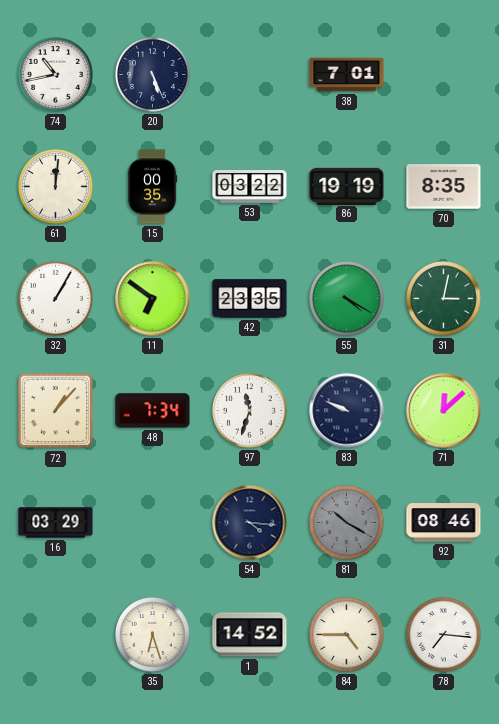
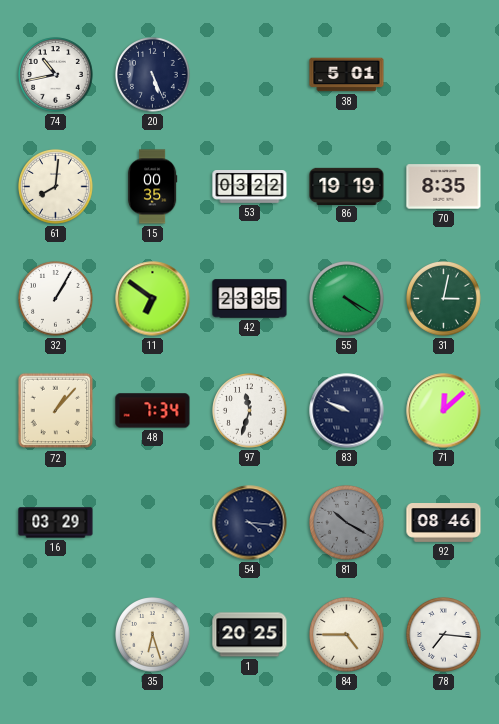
38: 7:01 -> 5:01 (347, 75)
61: 12:01 -> 8:01 (56, 187)
1: 14:52 -> 20:25 (250, 635)
